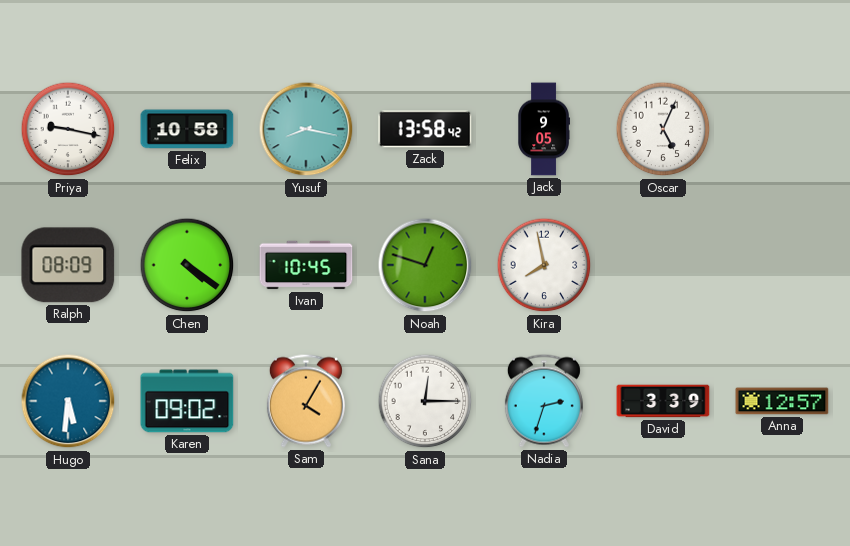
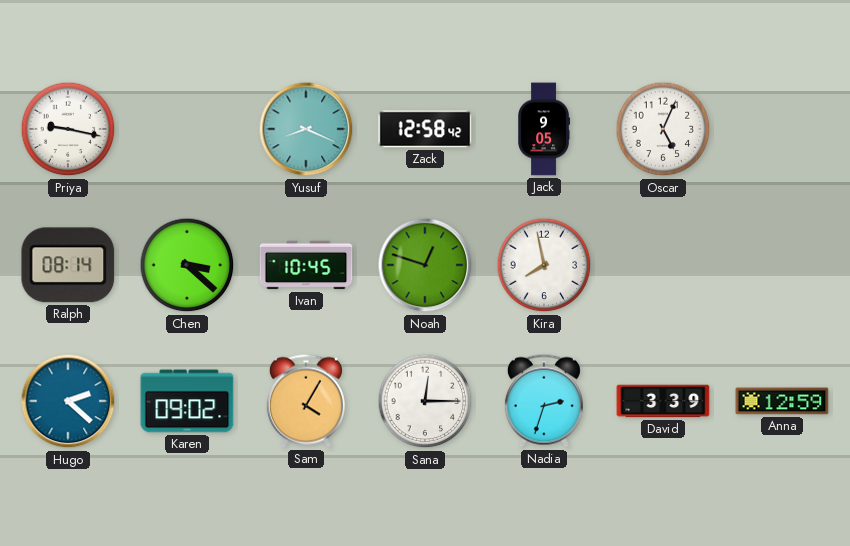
Felix: 10:58 -> none (187, 129)
Yusuf: 8:17 -> 8:19 (306, 129)
Zack: 13:58 -> 12:58 (425, 129)
Ralph: 08:09 -> 08:14 (68, 265)
Chen: 4:21 -> 3:22 (187, 265)
Hugo: 5:31 -> 2:22 (68, 401)
Anna: 12:57 -> 12:59 (782, 401)
